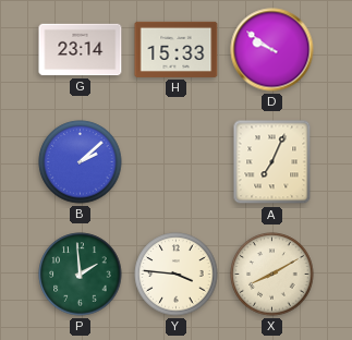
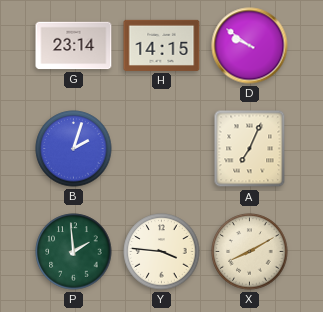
H: 15:33 -> 14:15 (162, 45)
B: 2:08 -> 2:03 (74, 149)
